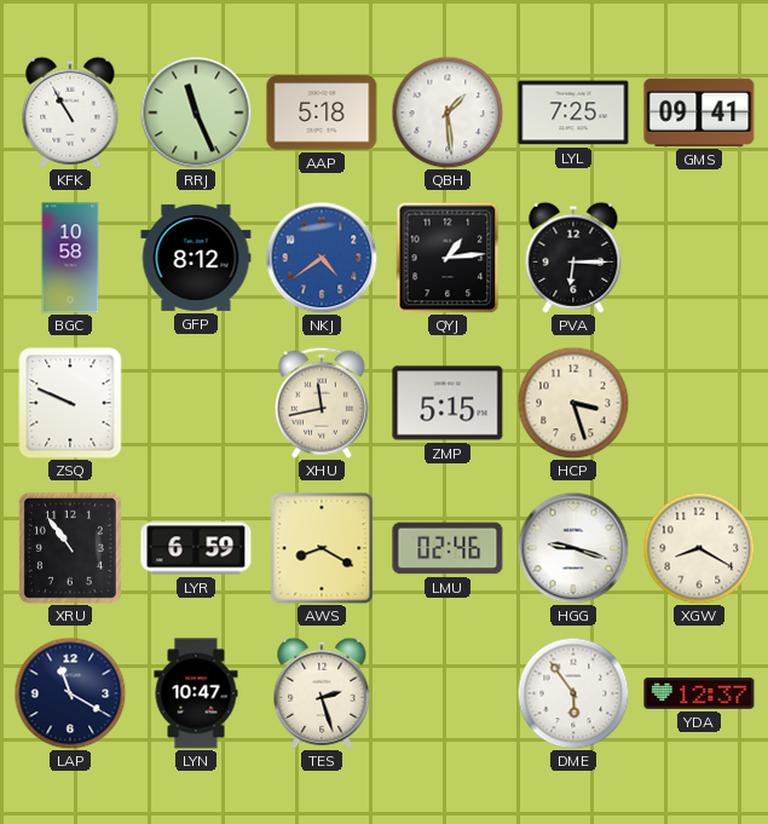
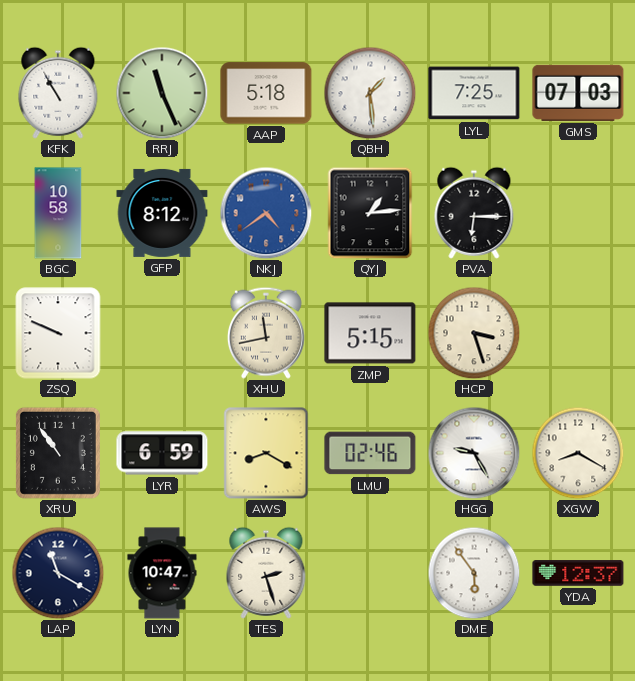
GMS: 09:41 -> 07:03 (578, 93)
HGG: 9:18 -> 9:25 (474, 453)
